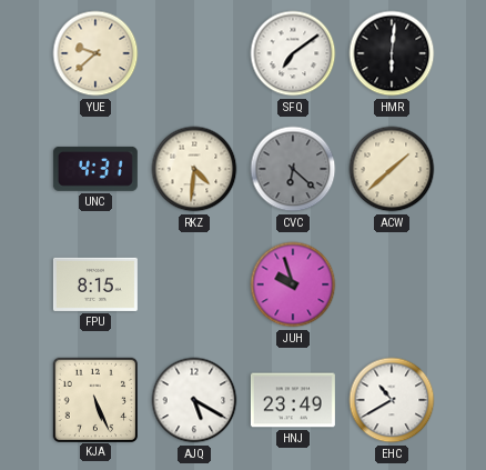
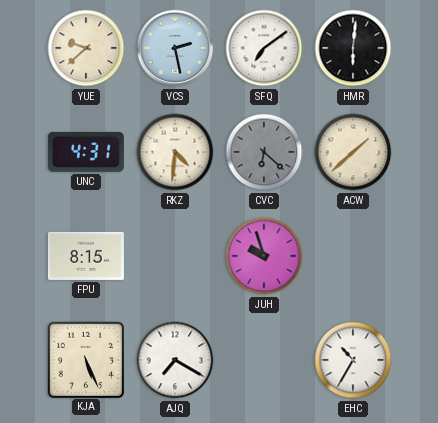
VCS: none -> 2:28 (175, 48)
AJQ: 5:20 -> 7:20 (175, 360)
HNJ: 23:49 -> none (293, 400)
EHC: 10:40 -> 10:35 (353, 360)
